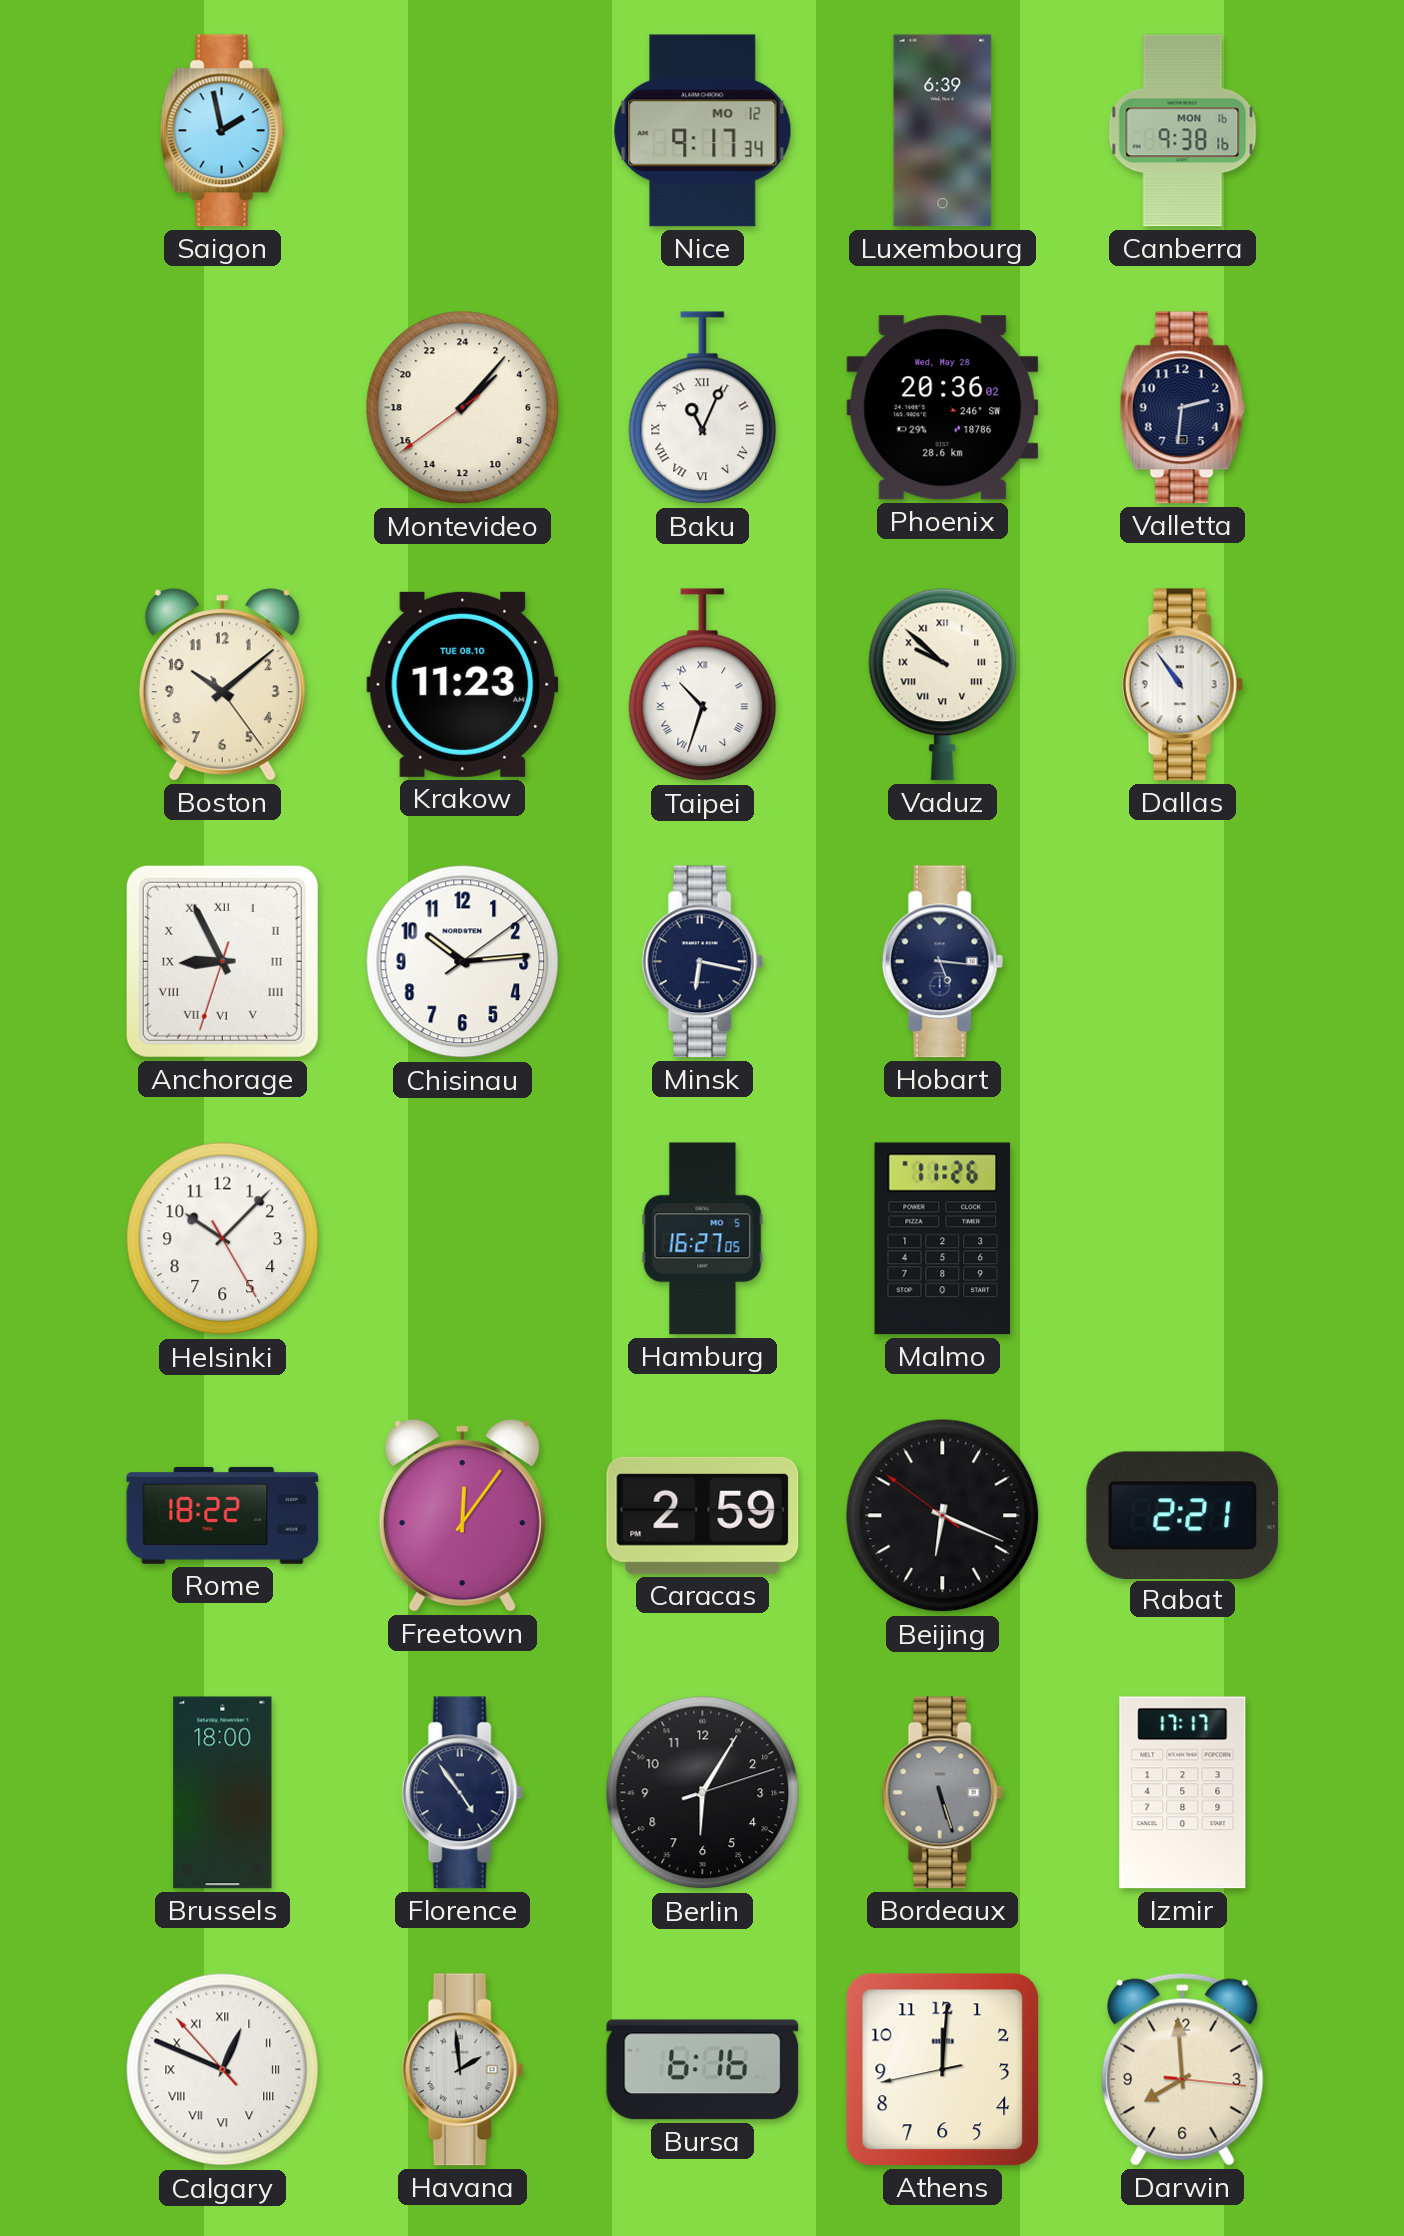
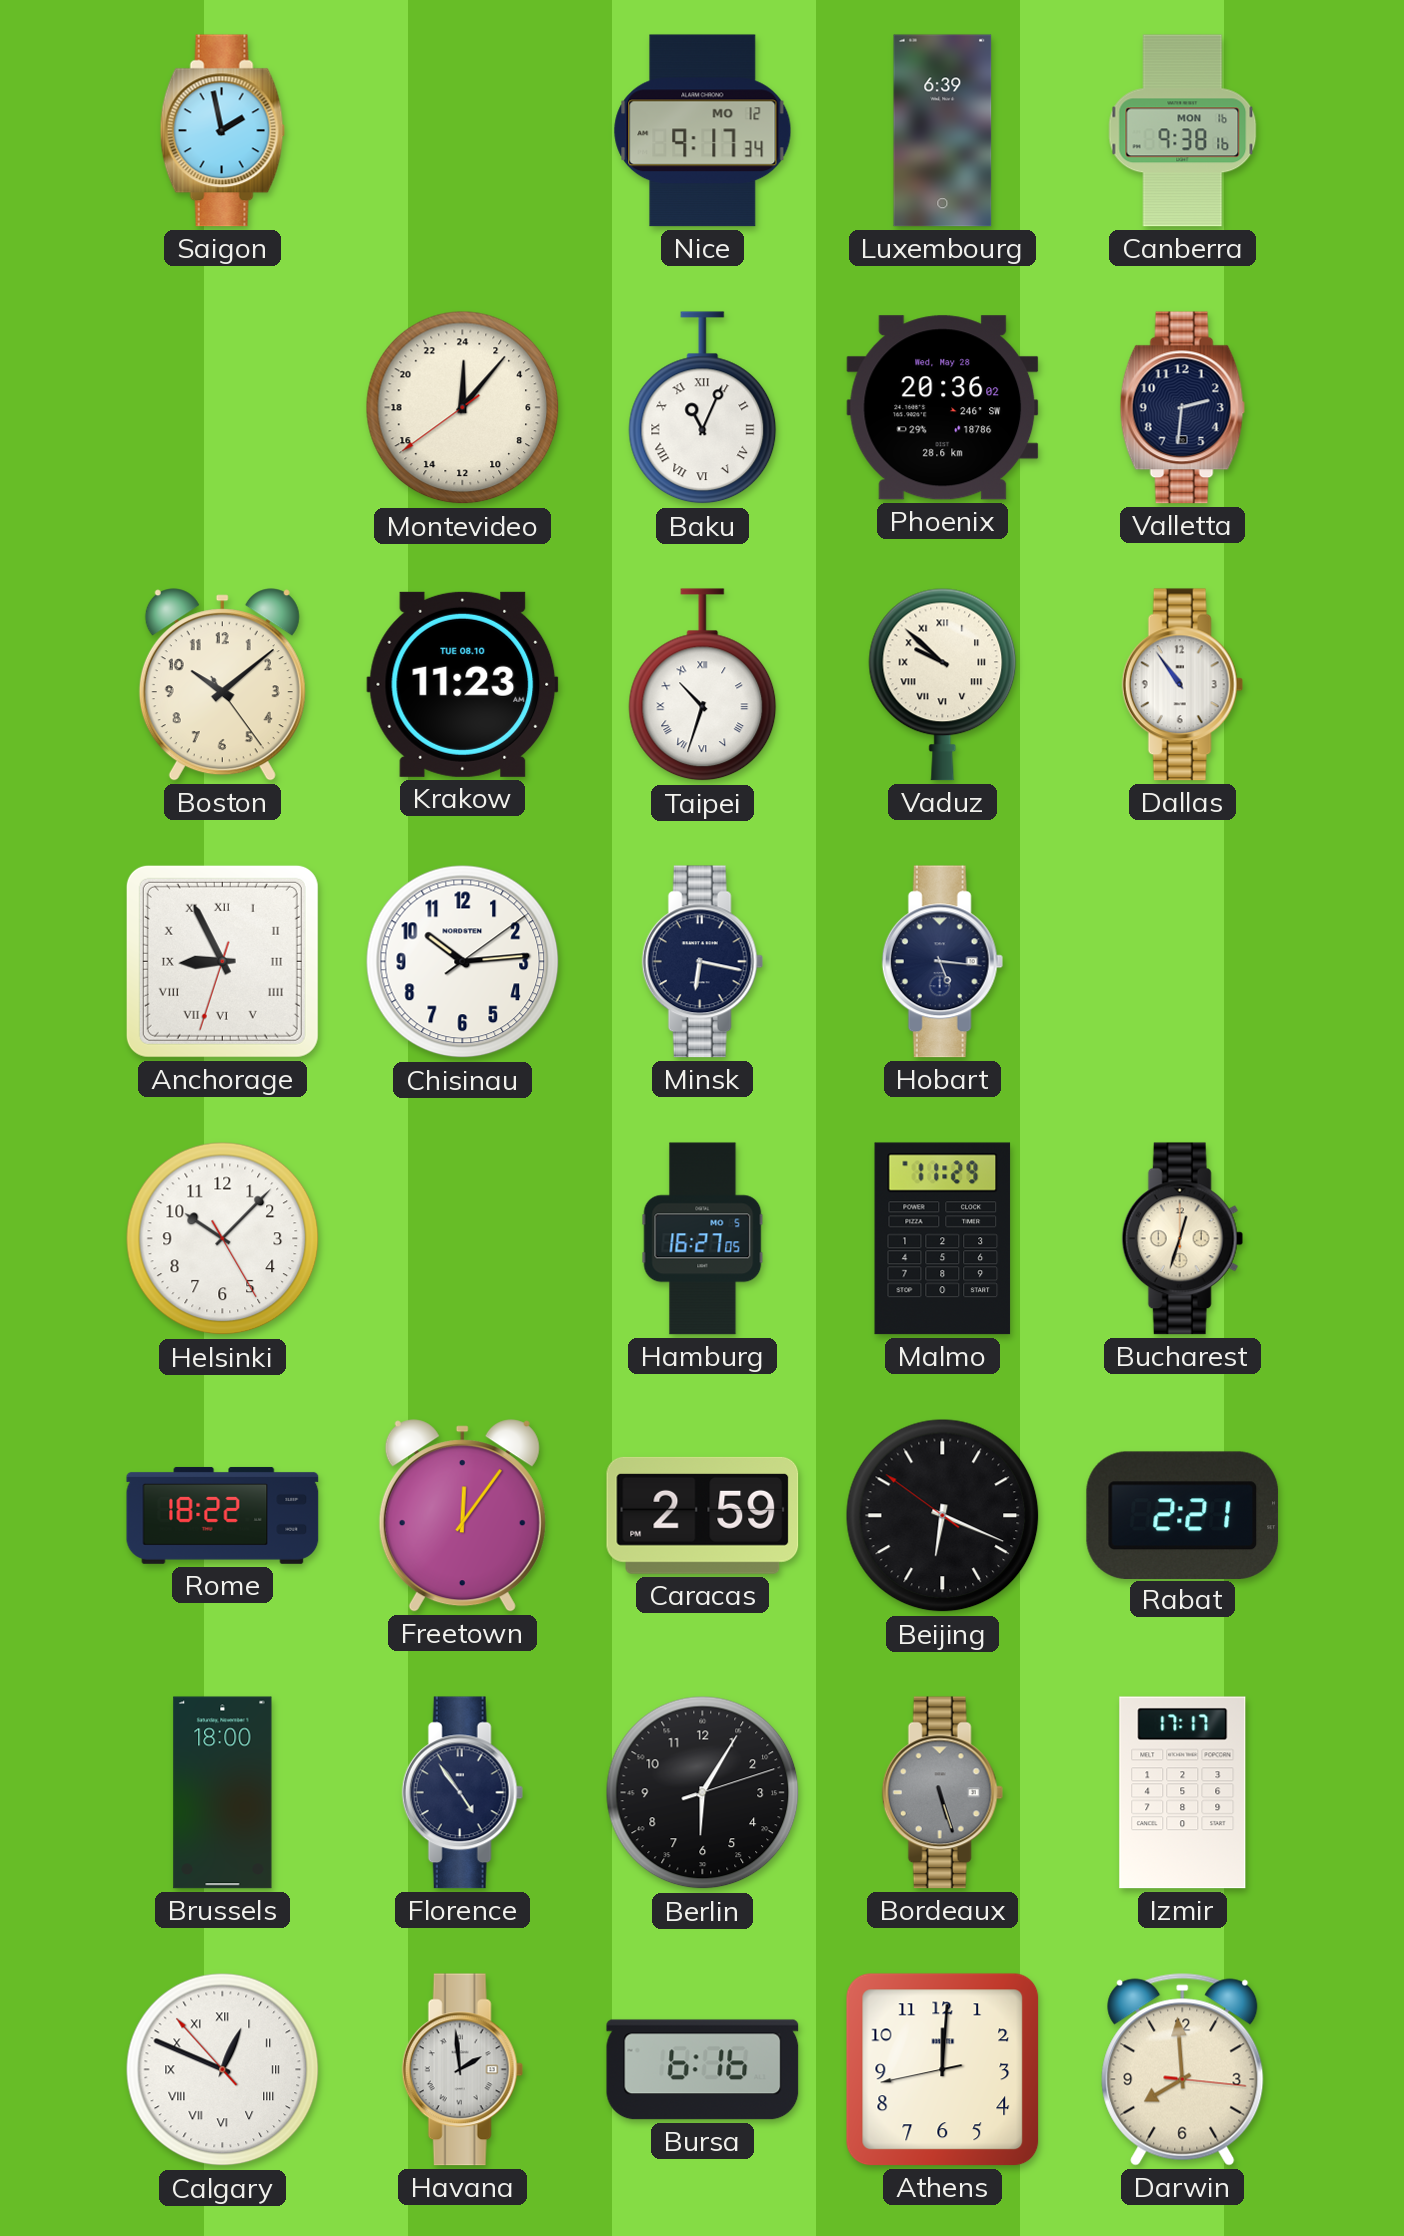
Montevideo: 3:06 -> 0:06 (463, 408)
Malmo: 11:26 -> 11:29 (943, 1239)
Bucharest: none -> 12:33 (1182, 1239)
